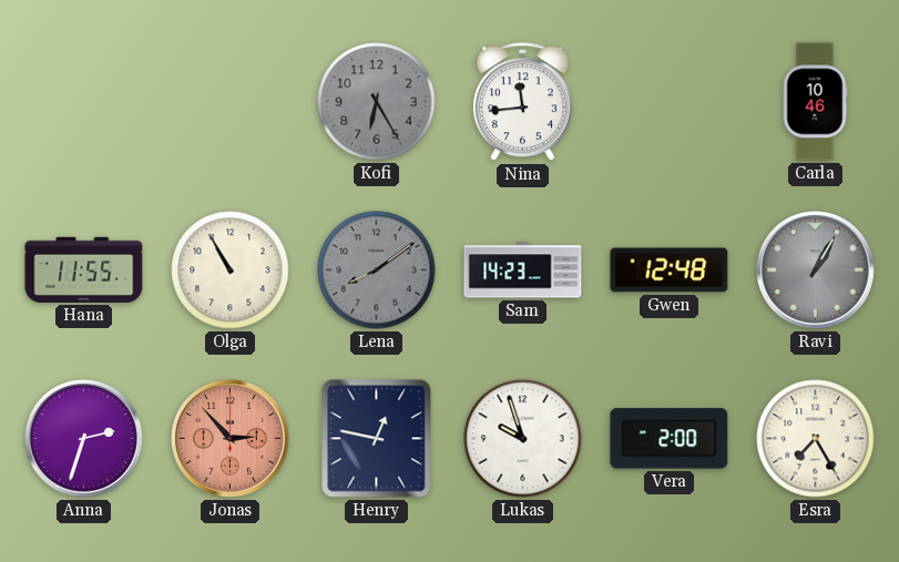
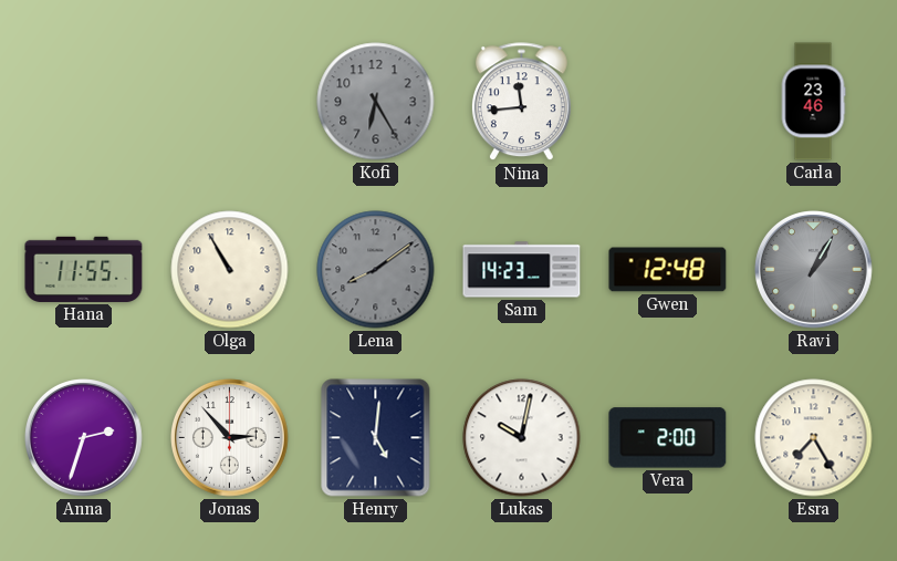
Carla: 10:46 -> 23:46 (813, 102)
Jonas dial: salmon -> white (230, 438)
Henry: 12:47 -> 5:01 (376, 438)
Lukas: 9:57 -> 10:02 (522, 438)
